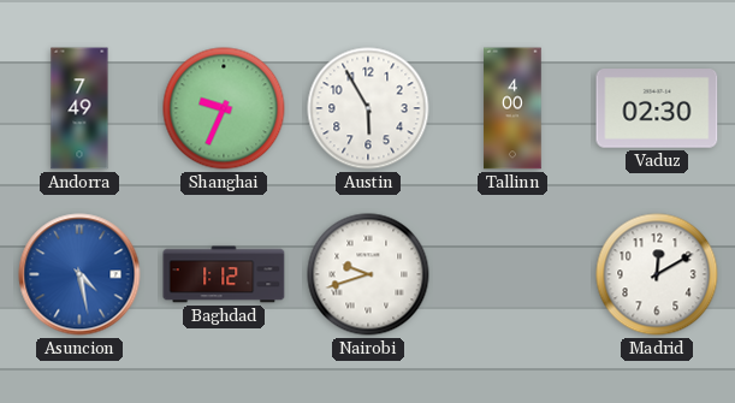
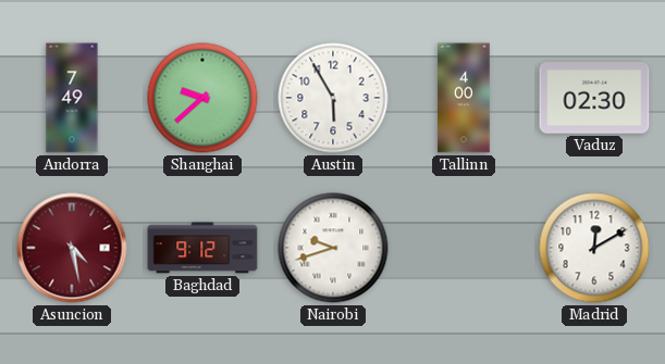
Shanghai: 9:34 -> 9:38 (202, 98)
Asuncion dial: blue -> burgundy (72, 248)
Baghdad: 1:12 -> 9:12 (202, 248)
